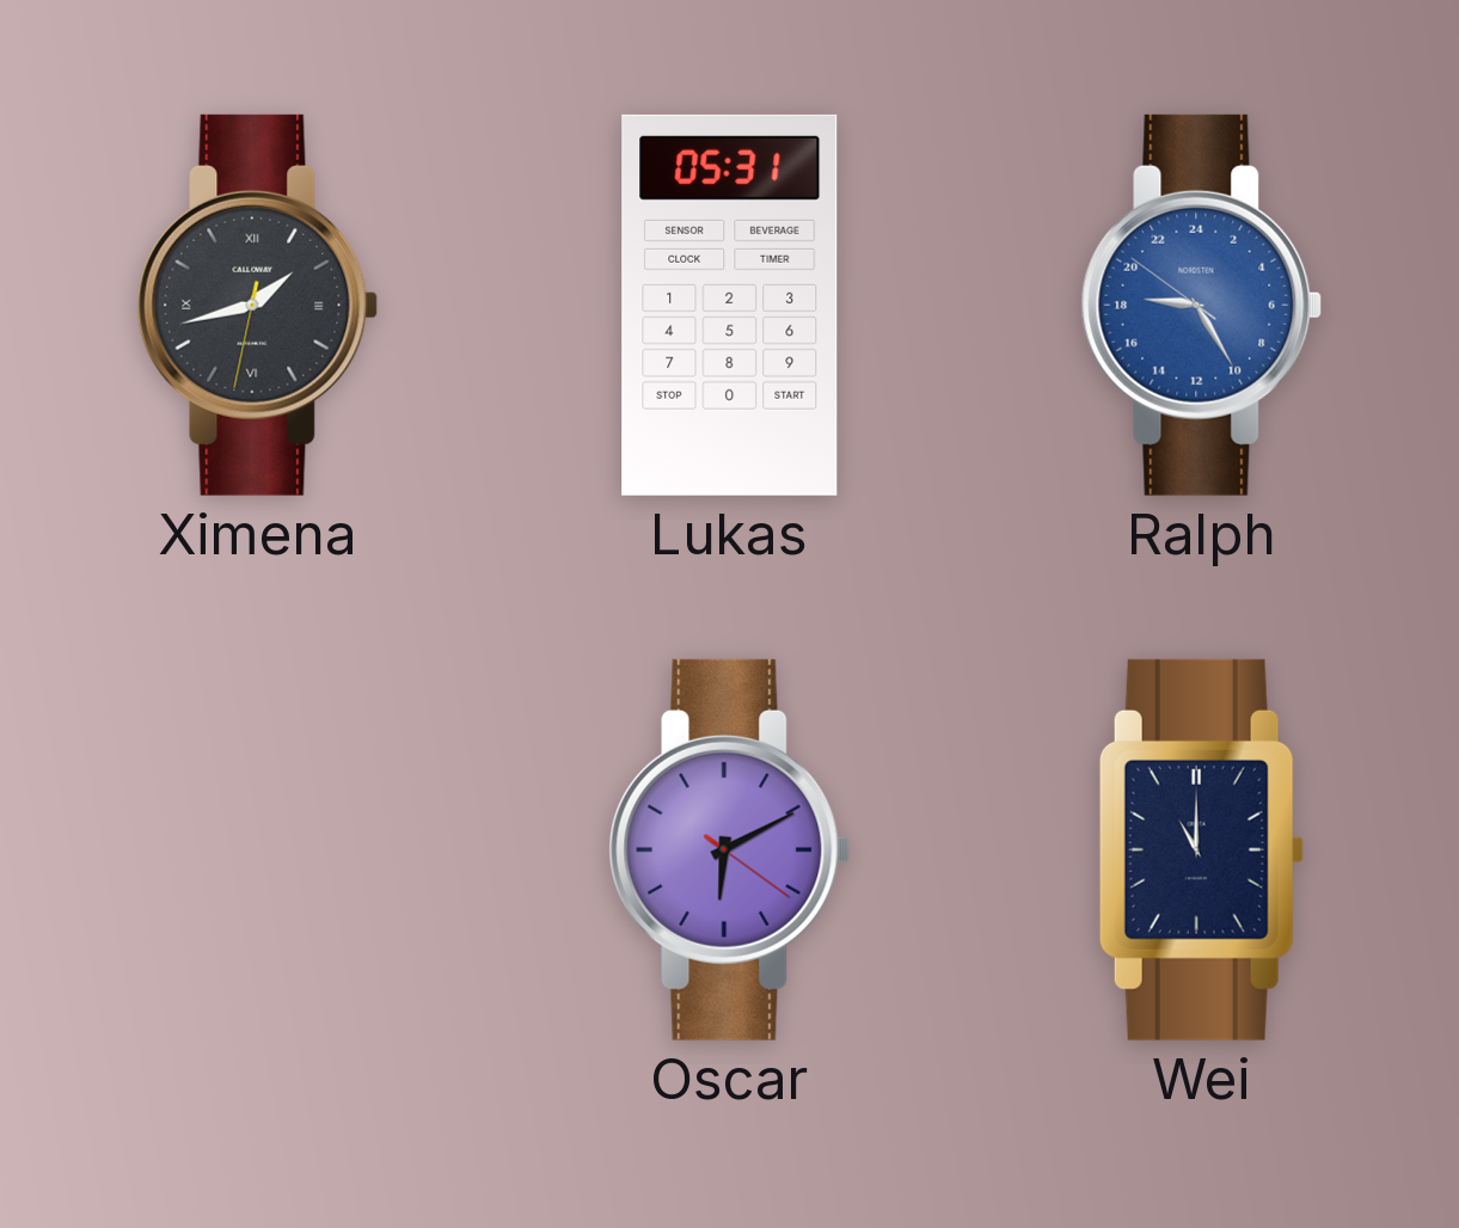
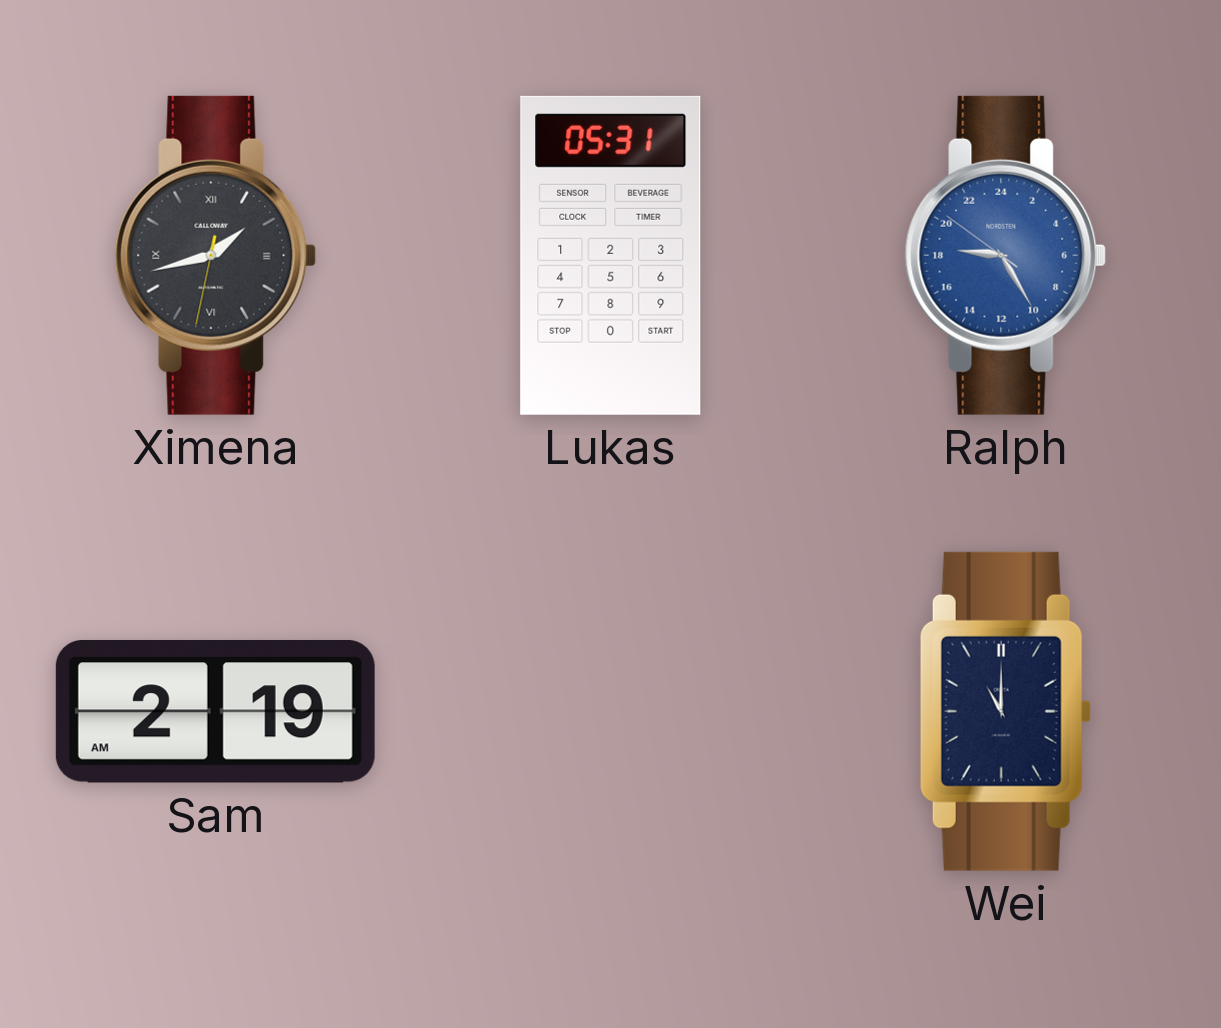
Sam: none -> 2:19 (215, 711)
Oscar: 6:10 -> none (730, 849)
